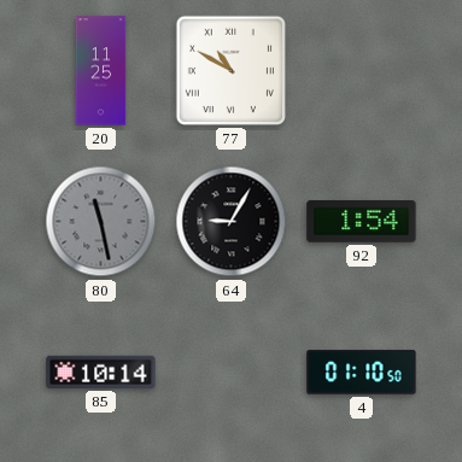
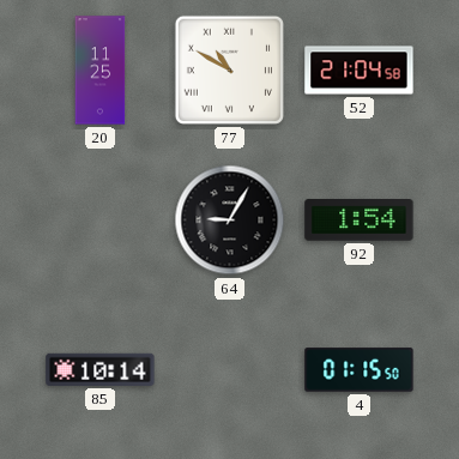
52: none -> 21:04 (360, 71)
80: 11:28 -> none (101, 222)
4: 01:10 -> 01:15 (360, 370)
